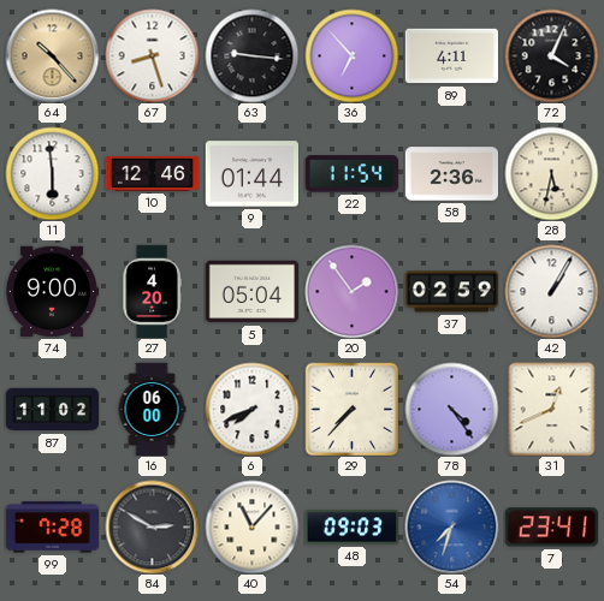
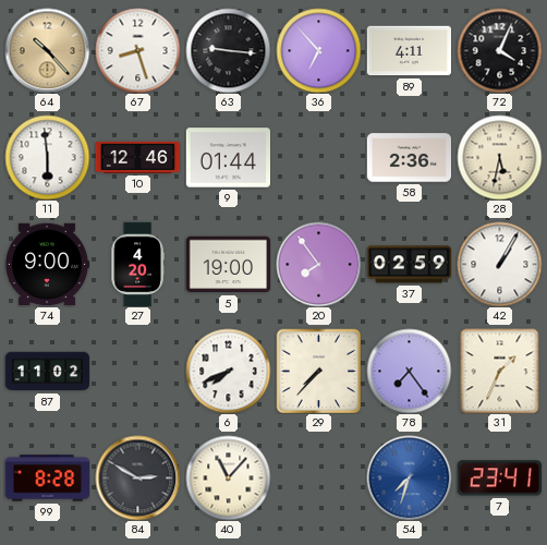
22: 11:54 -> none (351, 174)
5: 05:04 -> 19:00 (228, 265)
20: 1:54 -> 7:54 (318, 264)
16: 06:00 -> none (152, 409)
78: 4:24 -> 7:24 (409, 371)
31: 12:41 -> 1:34 (500, 371)
99: 7:28 -> 8:28 (47, 479)
48: 09:03 -> none (351, 528)
